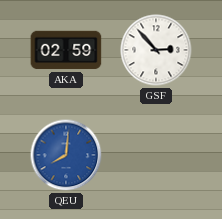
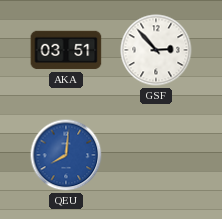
AKA: 02:59 -> 03:51 (66, 50)
